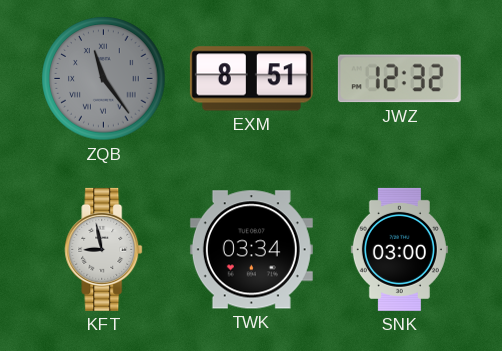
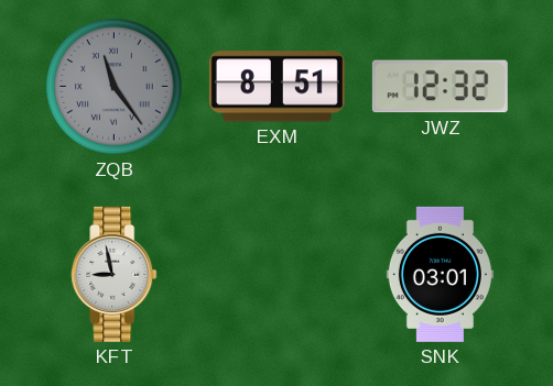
TWK: 03:34 -> none (251, 250)
SNK: 03:00 -> 03:01 (440, 274)
